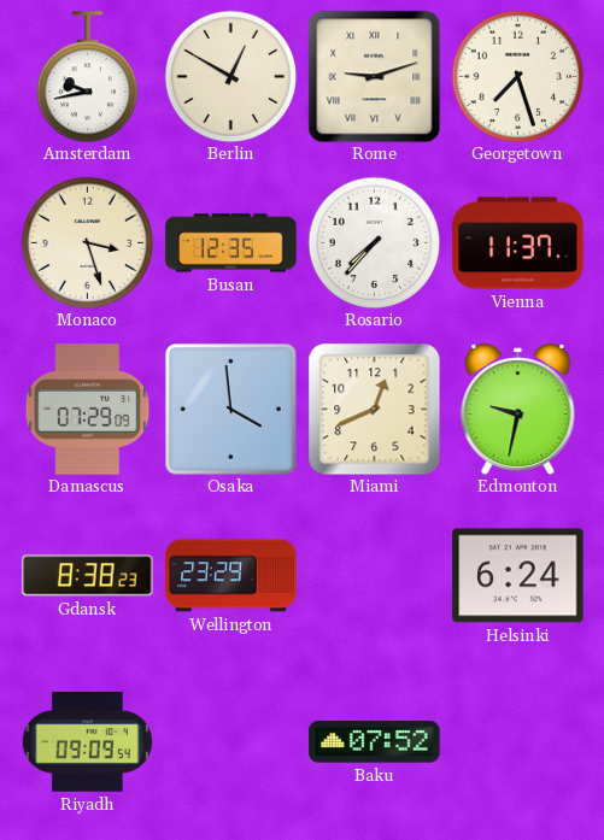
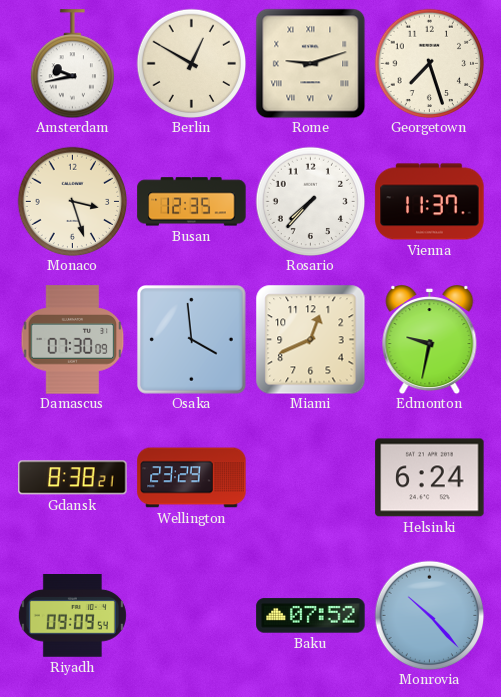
Damascus: 07:29 -> 07:30 (73, 340)
Gdansk: 8:38:23 -> 8:38:21 (73, 478)
Monrovia: none -> 10:23 (429, 615)
